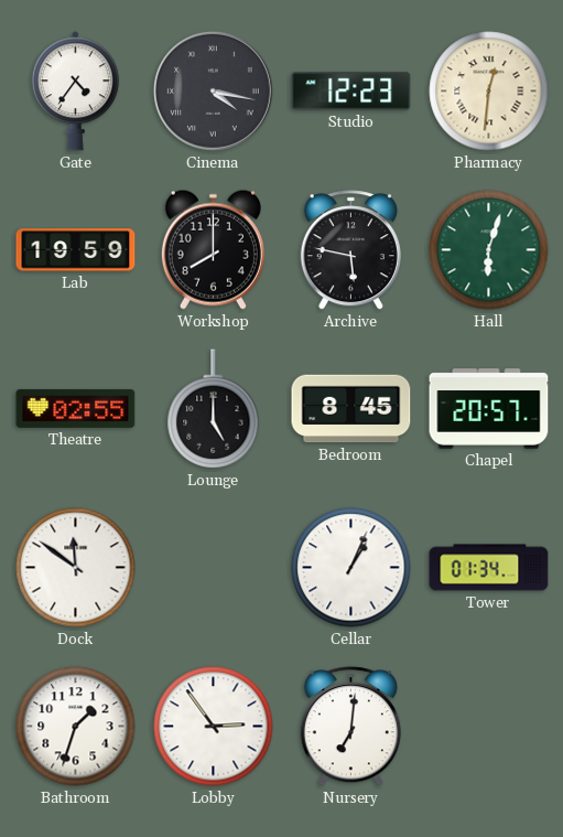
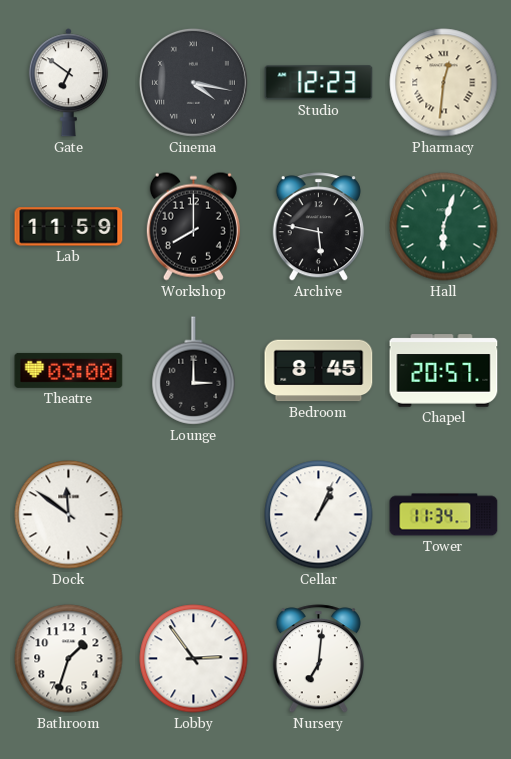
Gate: 4:36 -> 6:51 (68, 83)
Lab: 19:59 -> 11:59 (69, 227)
Theatre: 02:55 -> 03:00 (69, 370)
Lounge: 5:00 -> 3:00 (194, 371)
Tower: 01:34 -> 11:34 (444, 515)
